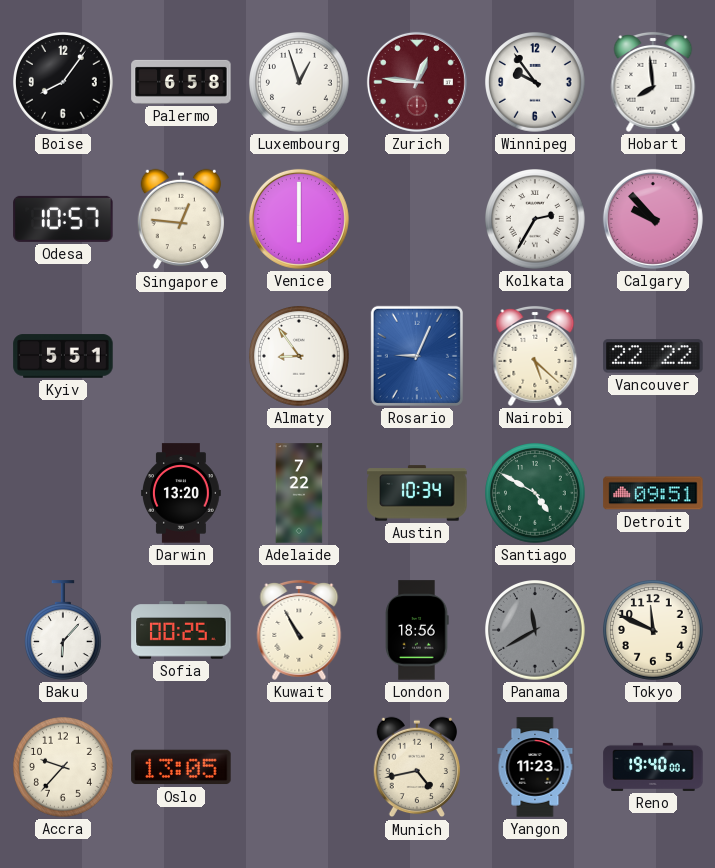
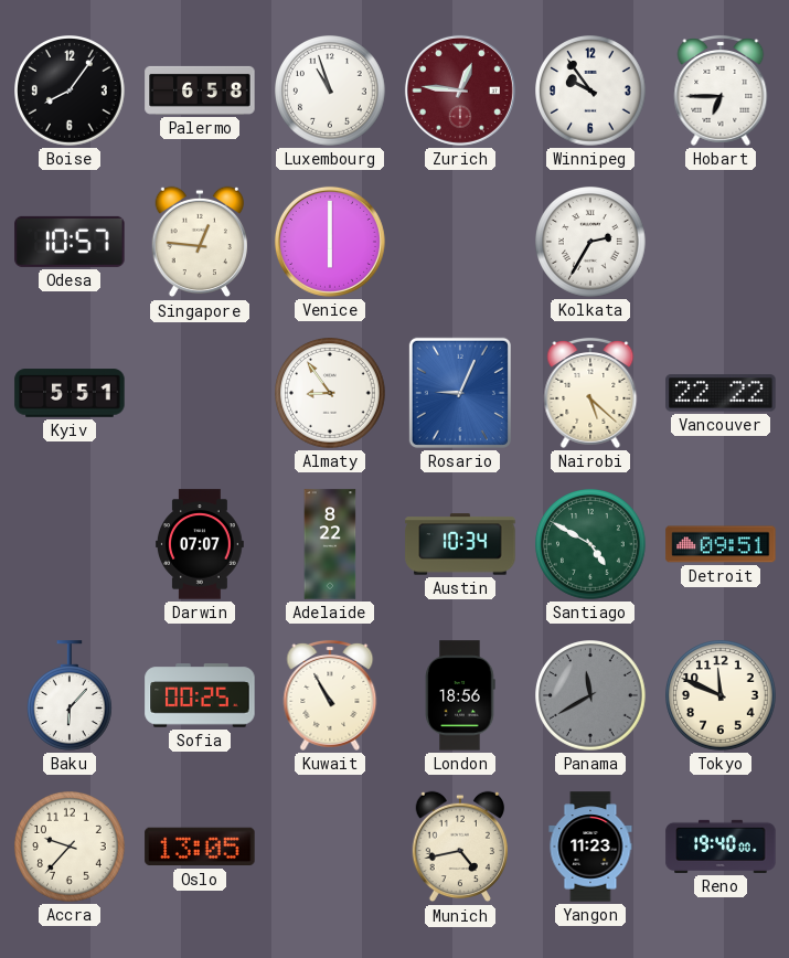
Luxembourg: 12:57 -> 10:57 (331, 92)
Hobart: 7:59 -> 6:45 (721, 91)
Calgary: 9:53 -> none (653, 219)
Darwin: 13:20 -> 07:07 (201, 544)
Adelaide: 7:22 -> 8:22 (330, 544)
